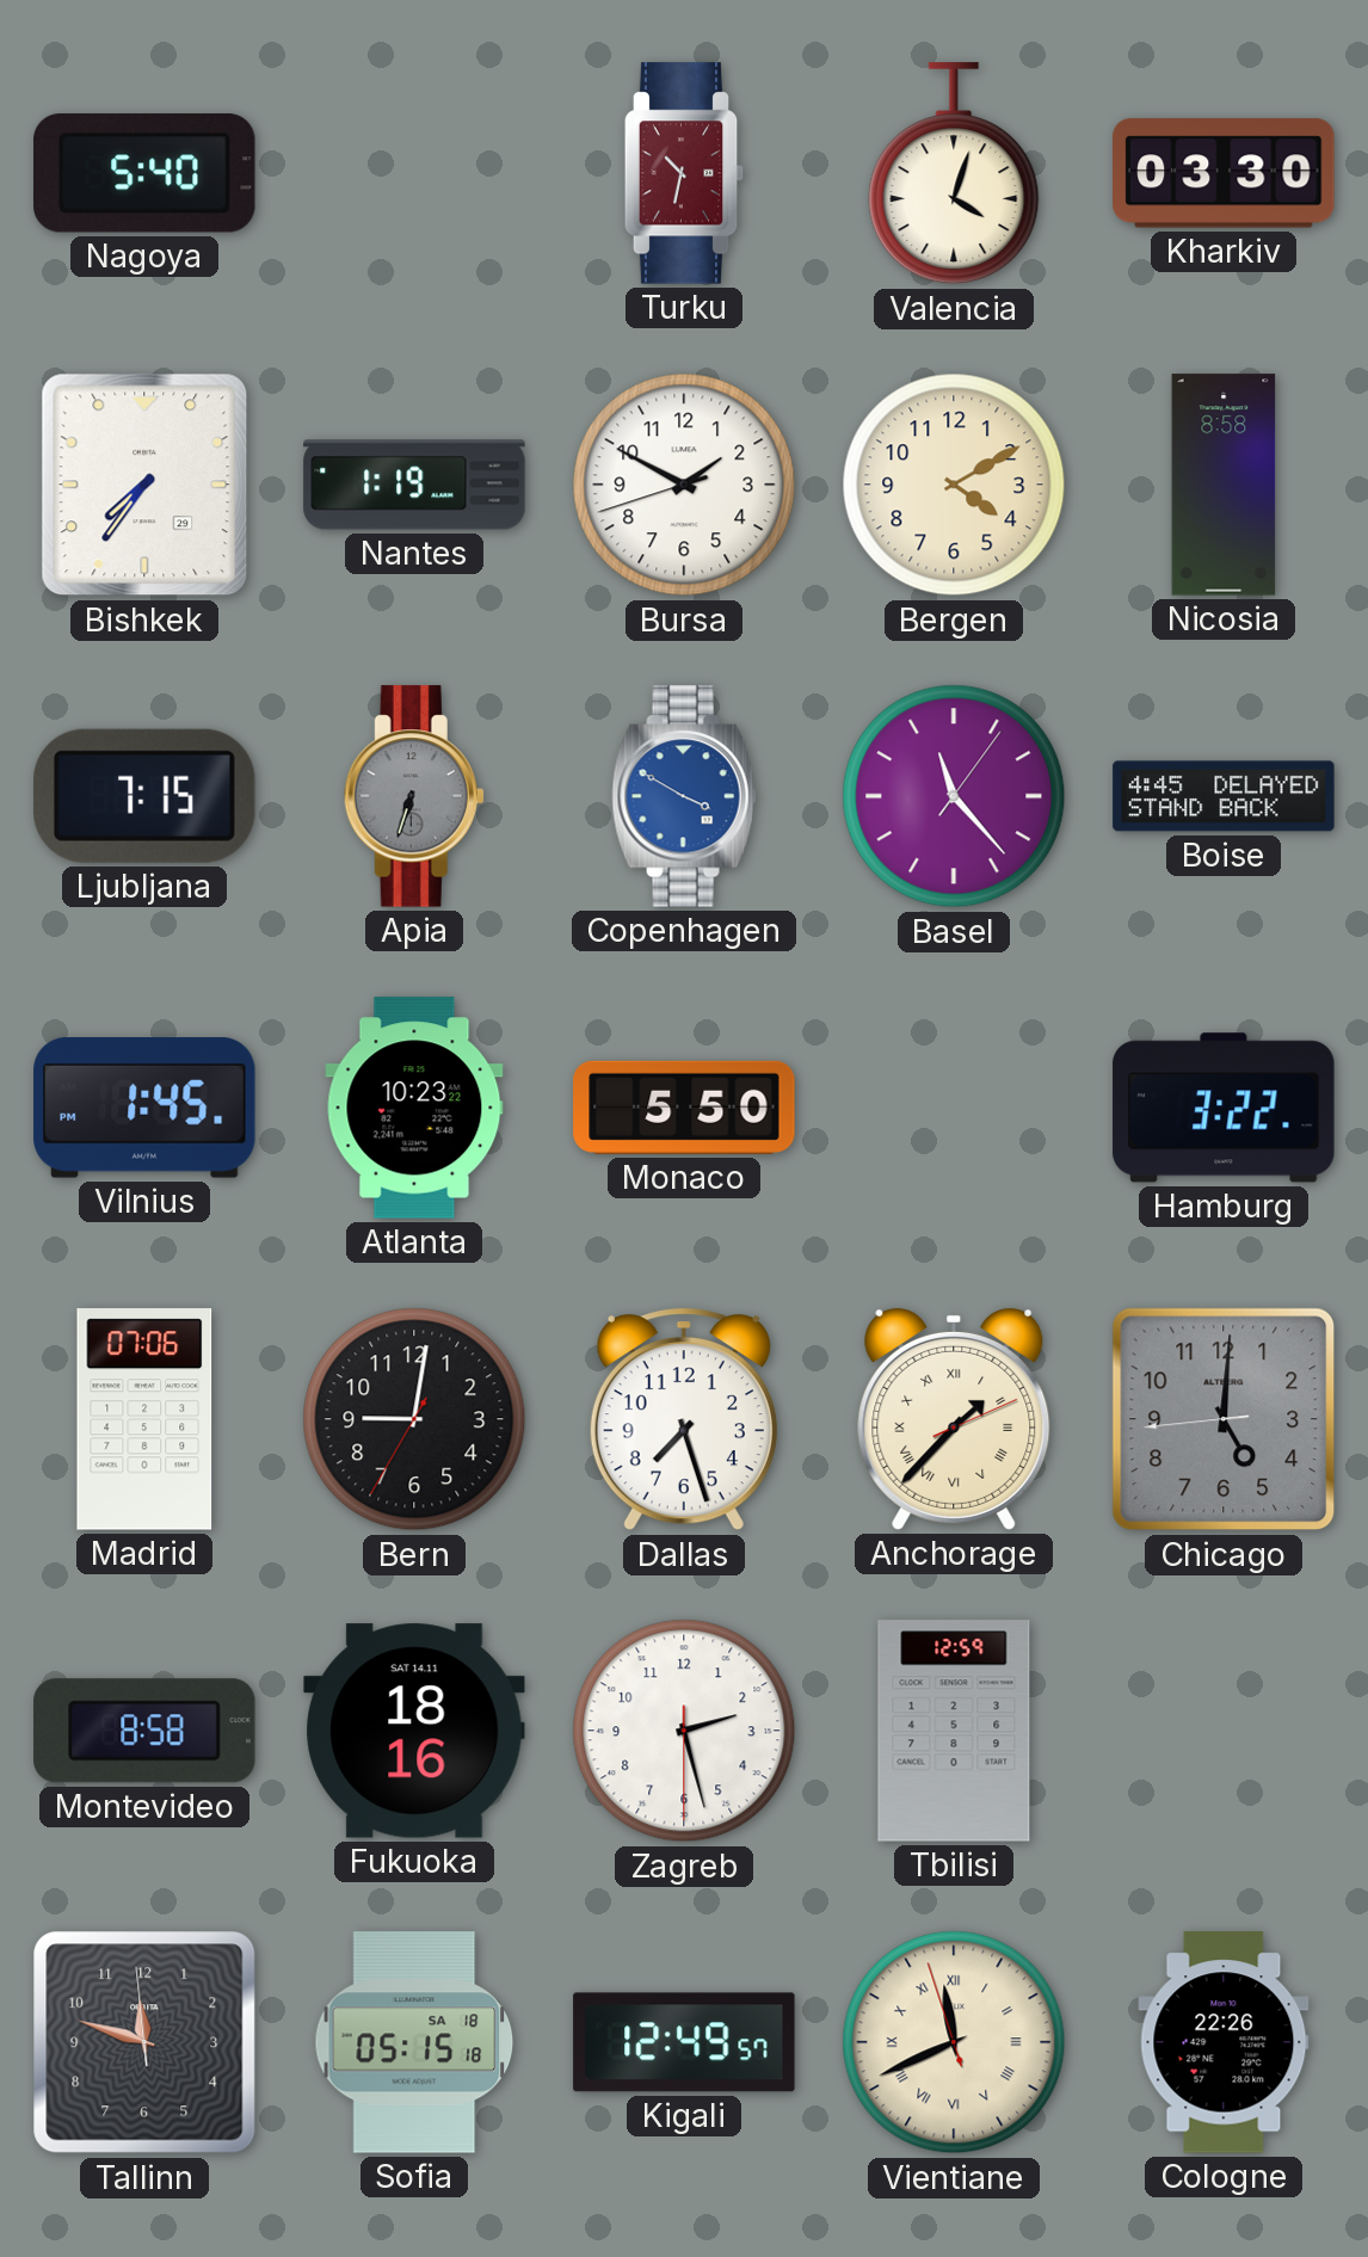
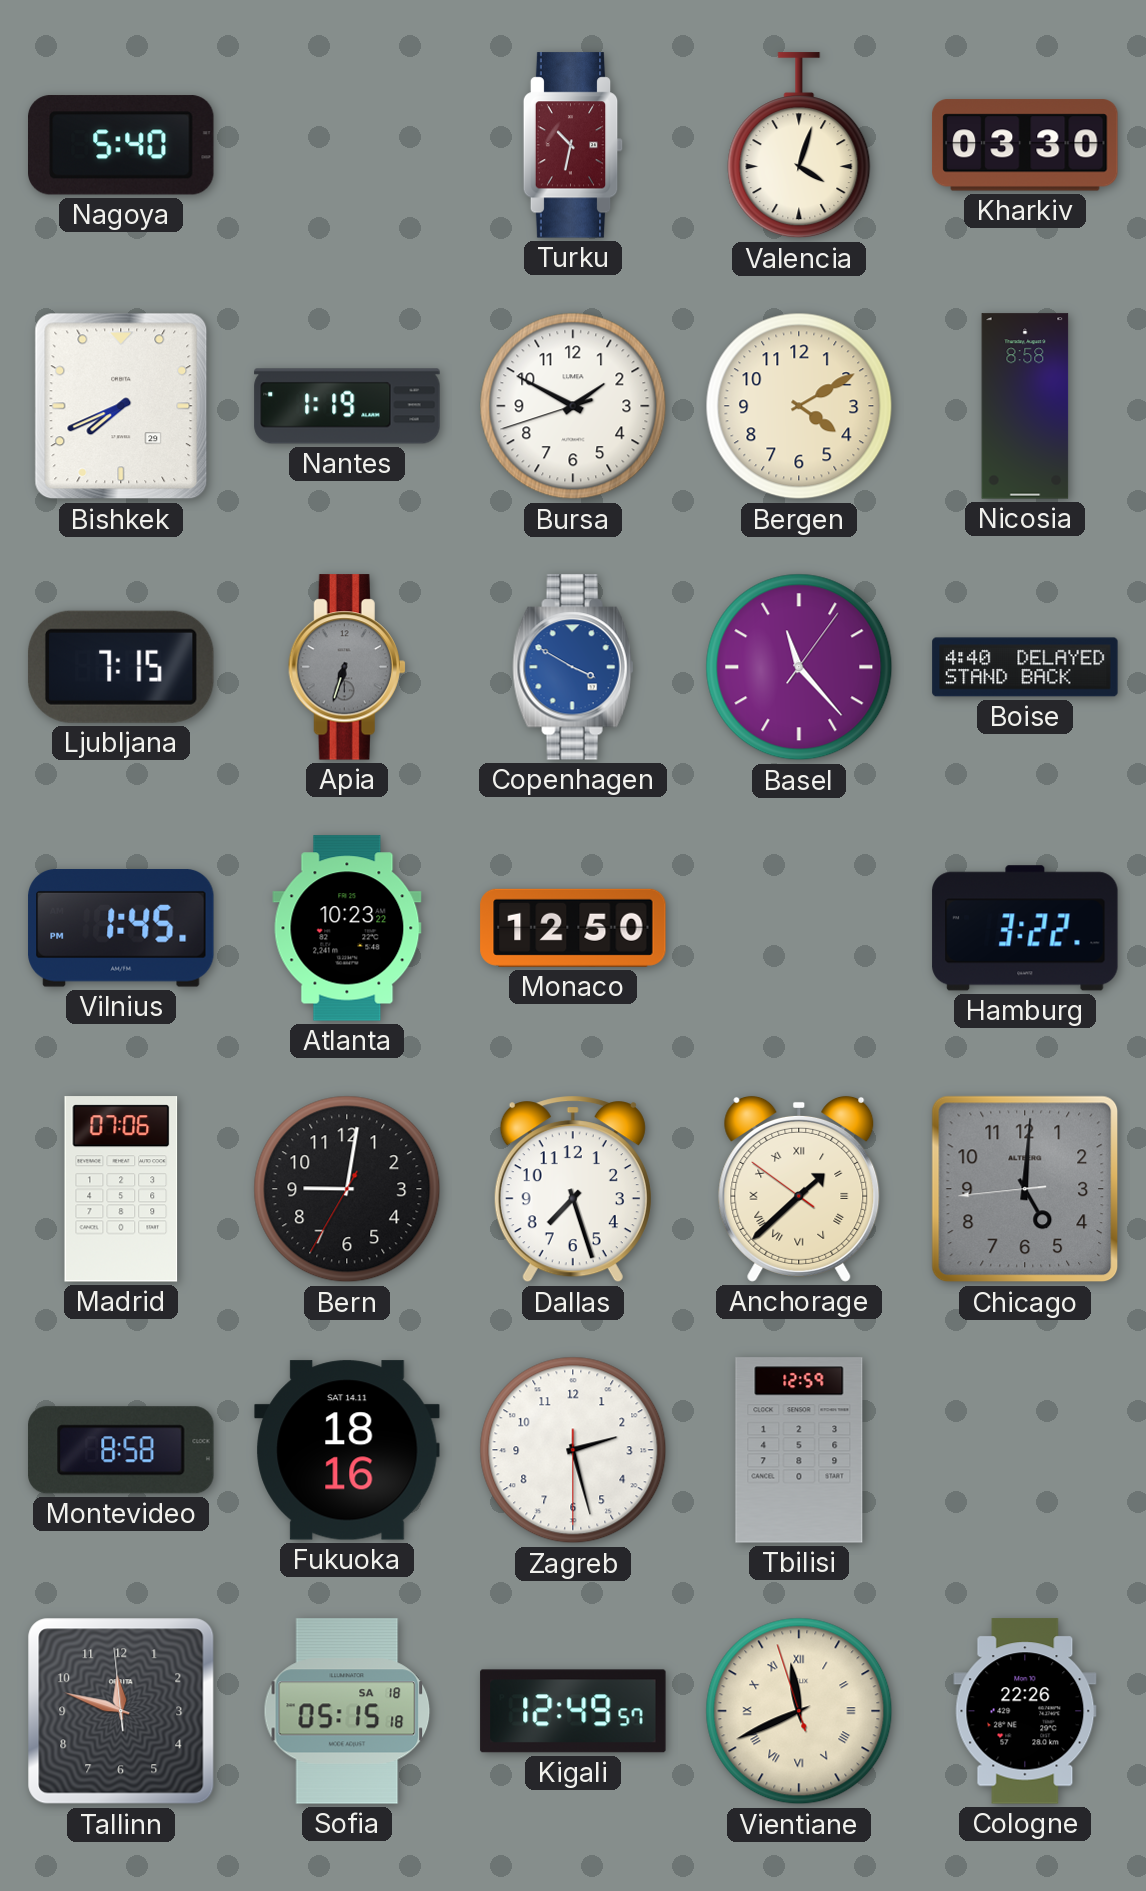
Bishkek: 7:36 -> 7:41 (121, 406)
Boise: 4:45 -> 4:40 (1025, 667)
Monaco: 5:50 -> 12:50 (573, 928)
Anchorage: 1:37:11 -> 1:37:51 (799, 1189)
